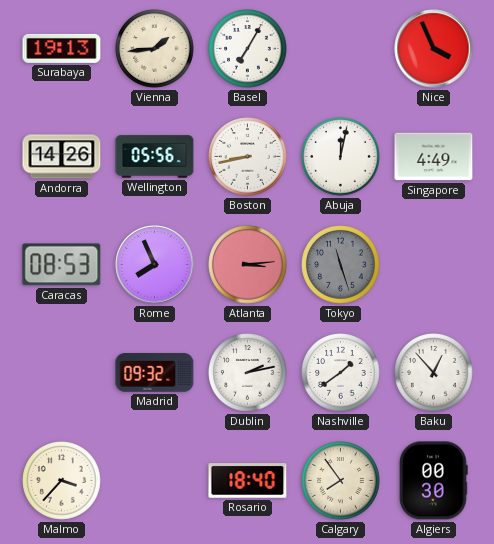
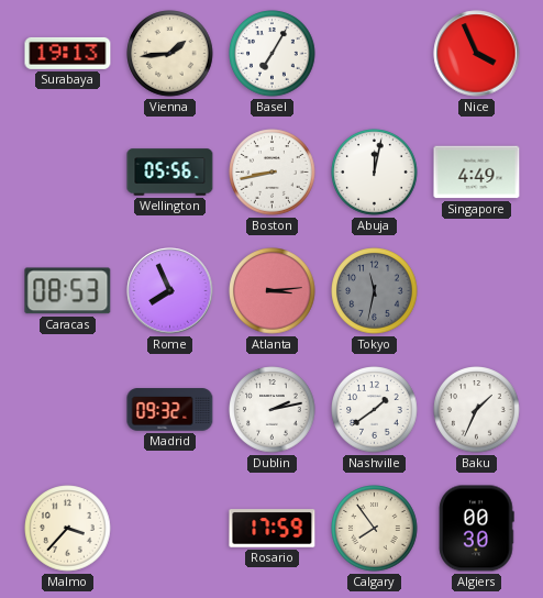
Andorra: 14:26 -> none (62, 157)
Tokyo: 11:27 -> 11:32 (375, 291)
Baku: 12:53 -> 1:34 (477, 410)
Rosario: 18:40 -> 17:59 (273, 529)
